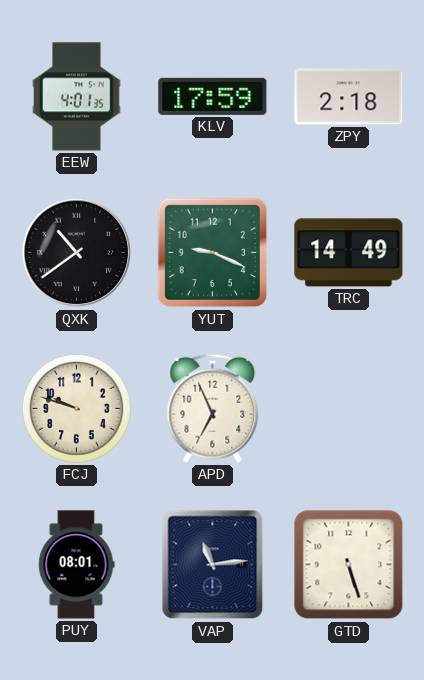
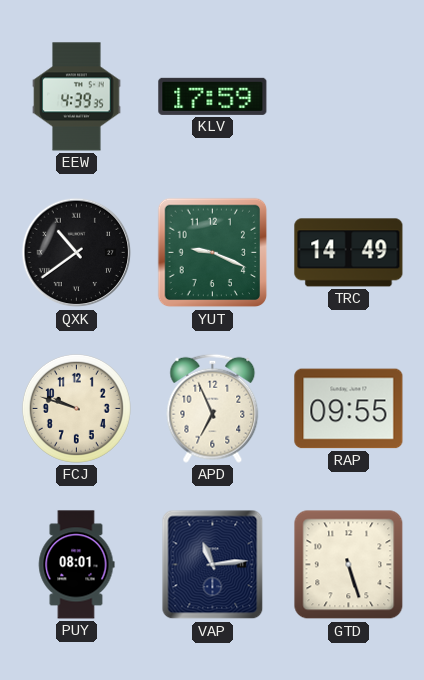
EEW: 4:01 -> 4:39 (77, 97)
ZPY: 2:18 -> none (349, 97)
RAP: none -> 09:55 (349, 409)
